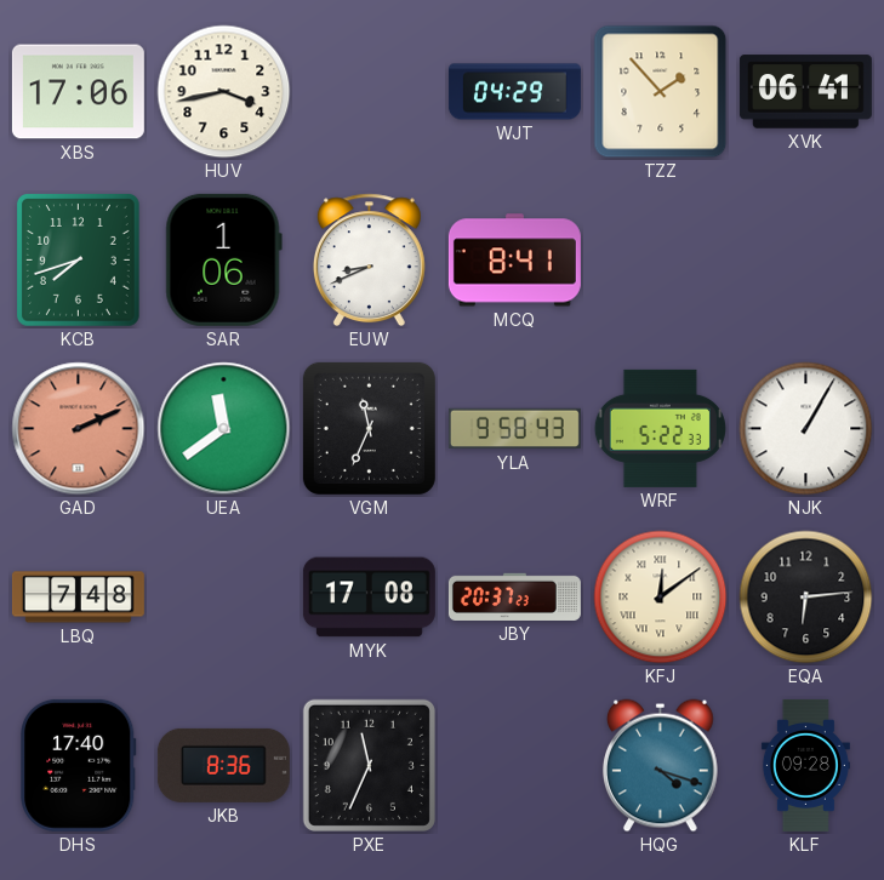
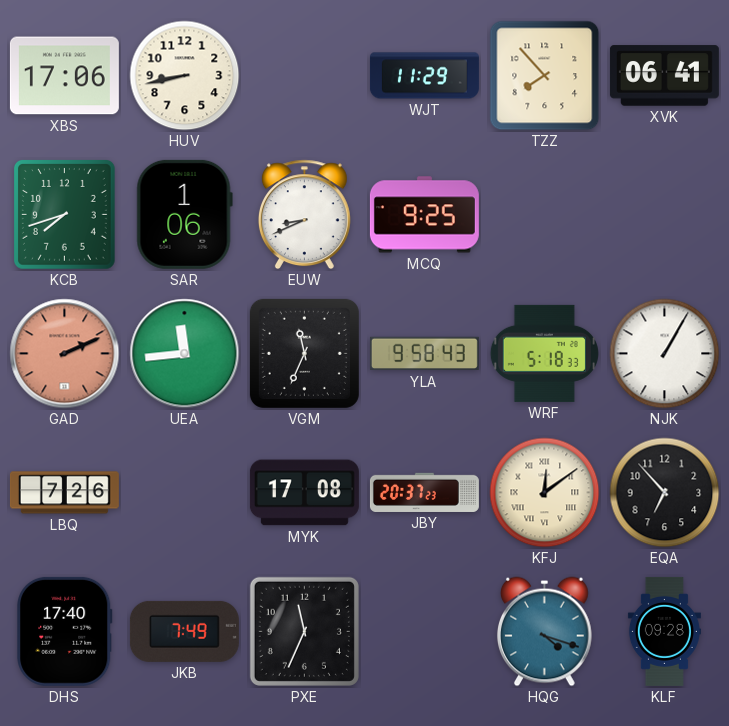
HUV: 3:43 -> 8:43 (185, 76)
WJT: 04:29 -> 11:29 (424, 76)
TZZ: 1:53 -> 7:53 (545, 76)
MCQ: 8:41 -> 9:25 (424, 215)
UEA: 11:39 -> 11:44 (185, 354)
WRF: 5:22 -> 5:18 (544, 353)
LBQ: 7:48 -> 7:26 (64, 493)
EQA: 6:14 -> 6:53 (665, 493)
JKB: 8:36 -> 7:49 (184, 631)
